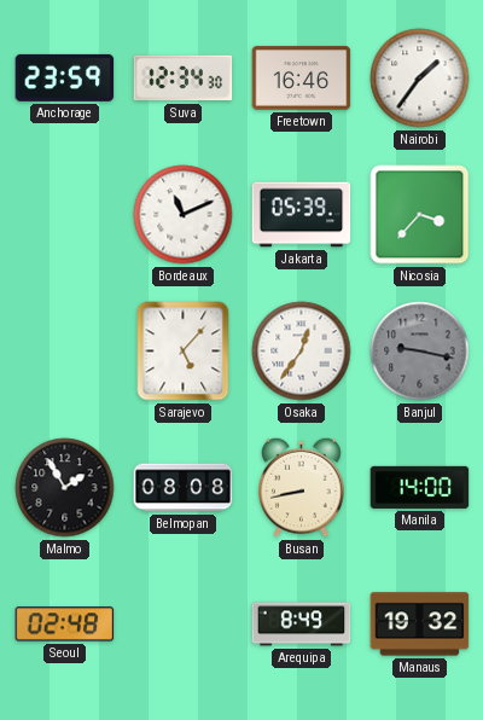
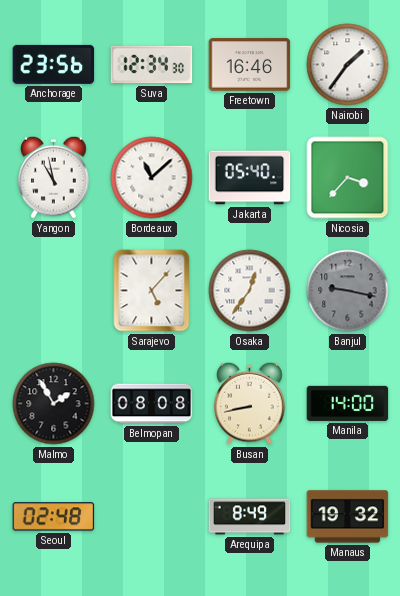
Anchorage: 23:59 -> 23:56 (54, 64)
Yangon: none -> 10:58 (54, 177)
Bordeaux: 11:11 -> 11:08 (152, 178)
Jakarta: 05:39 -> 05:40 (250, 178)
